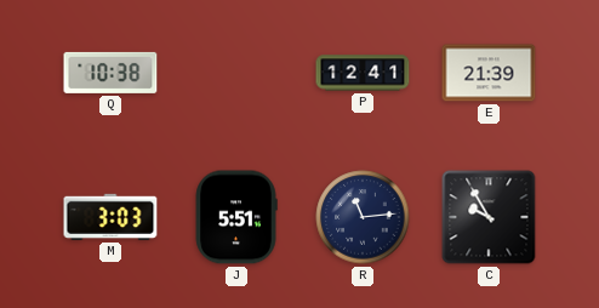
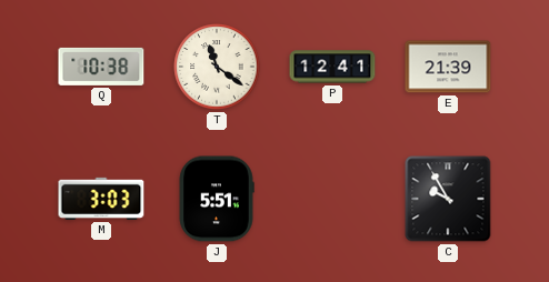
T: none -> 11:21 (217, 67)
R: 11:14 -> none (363, 217)
